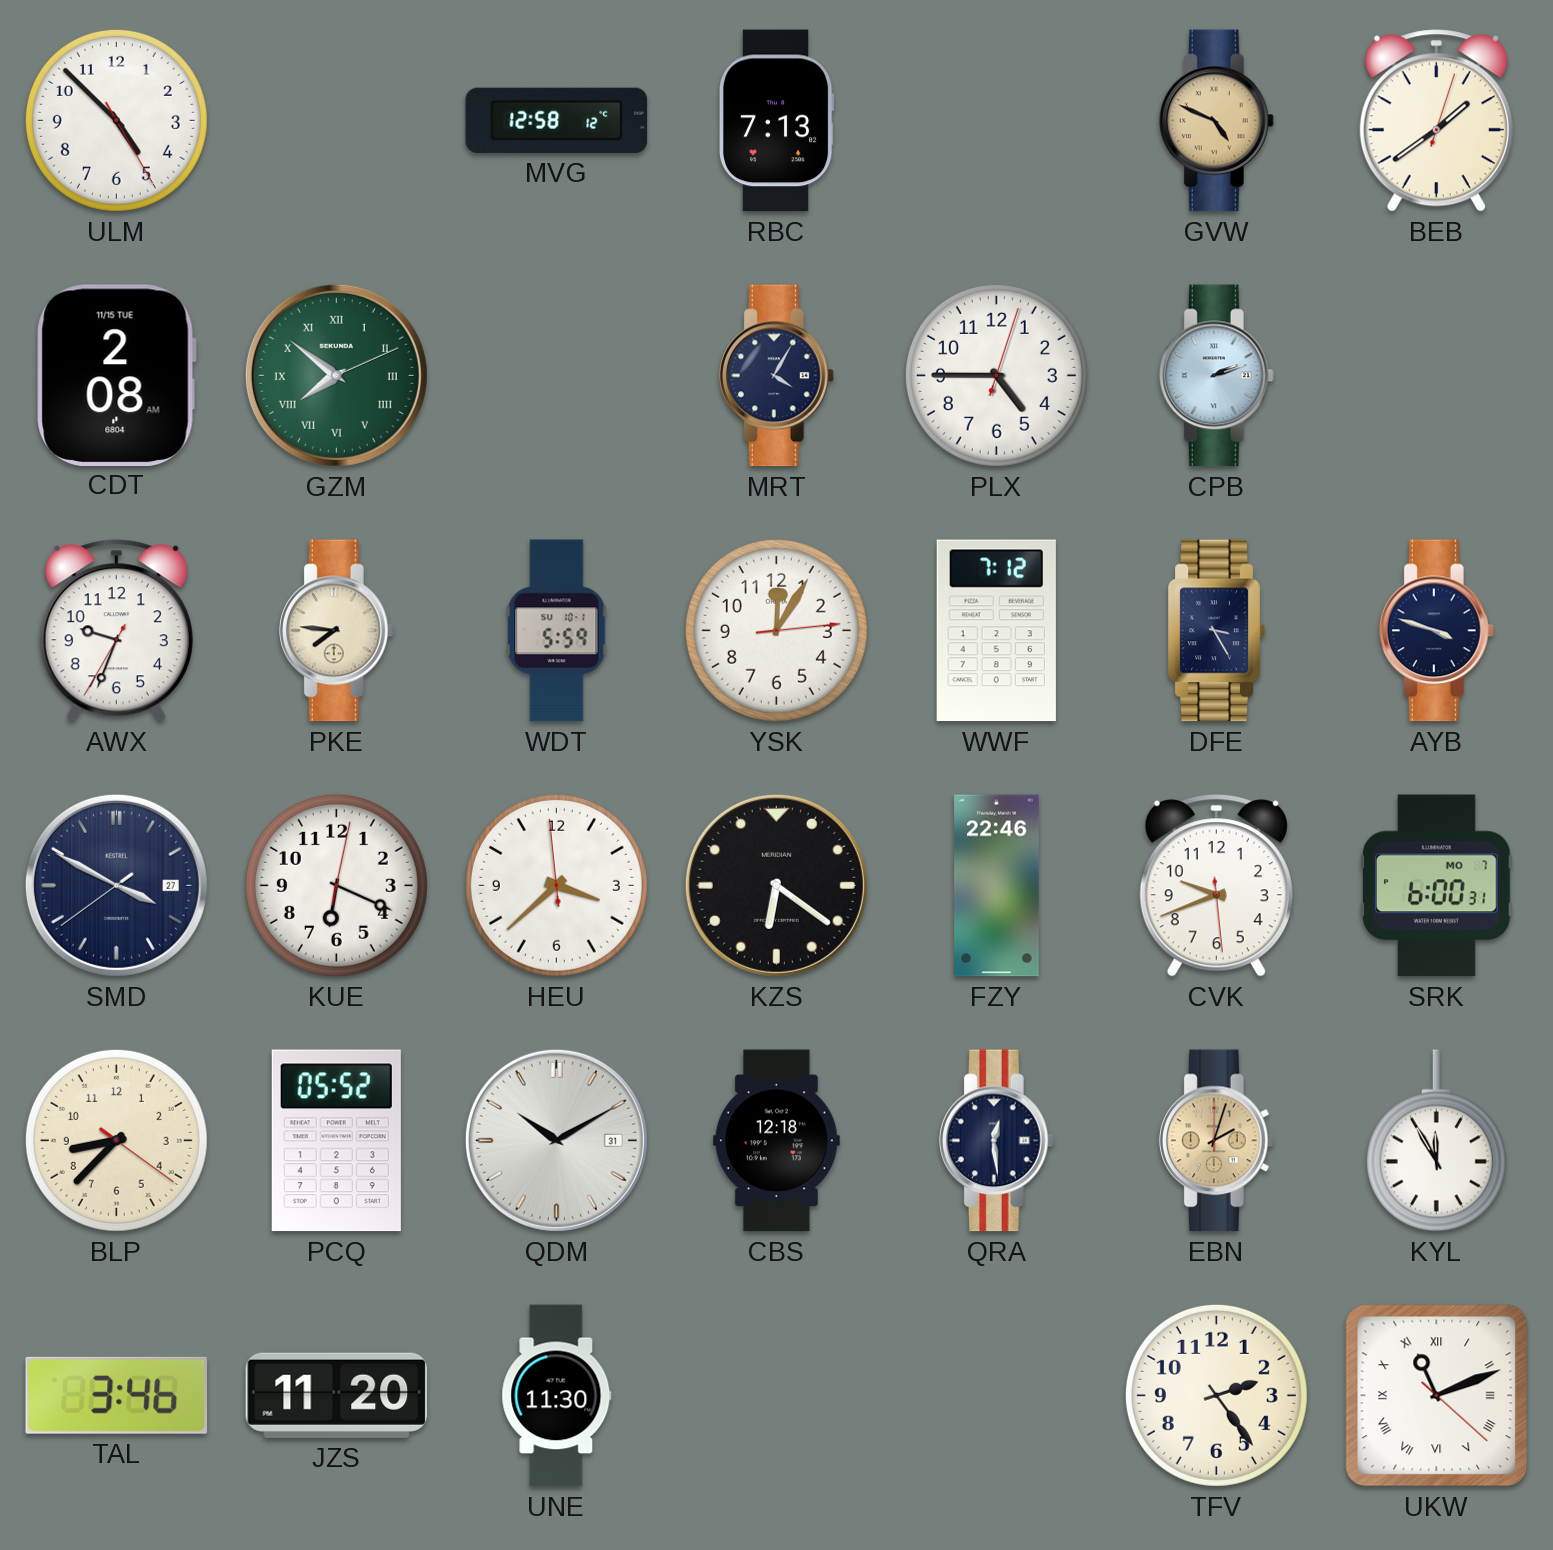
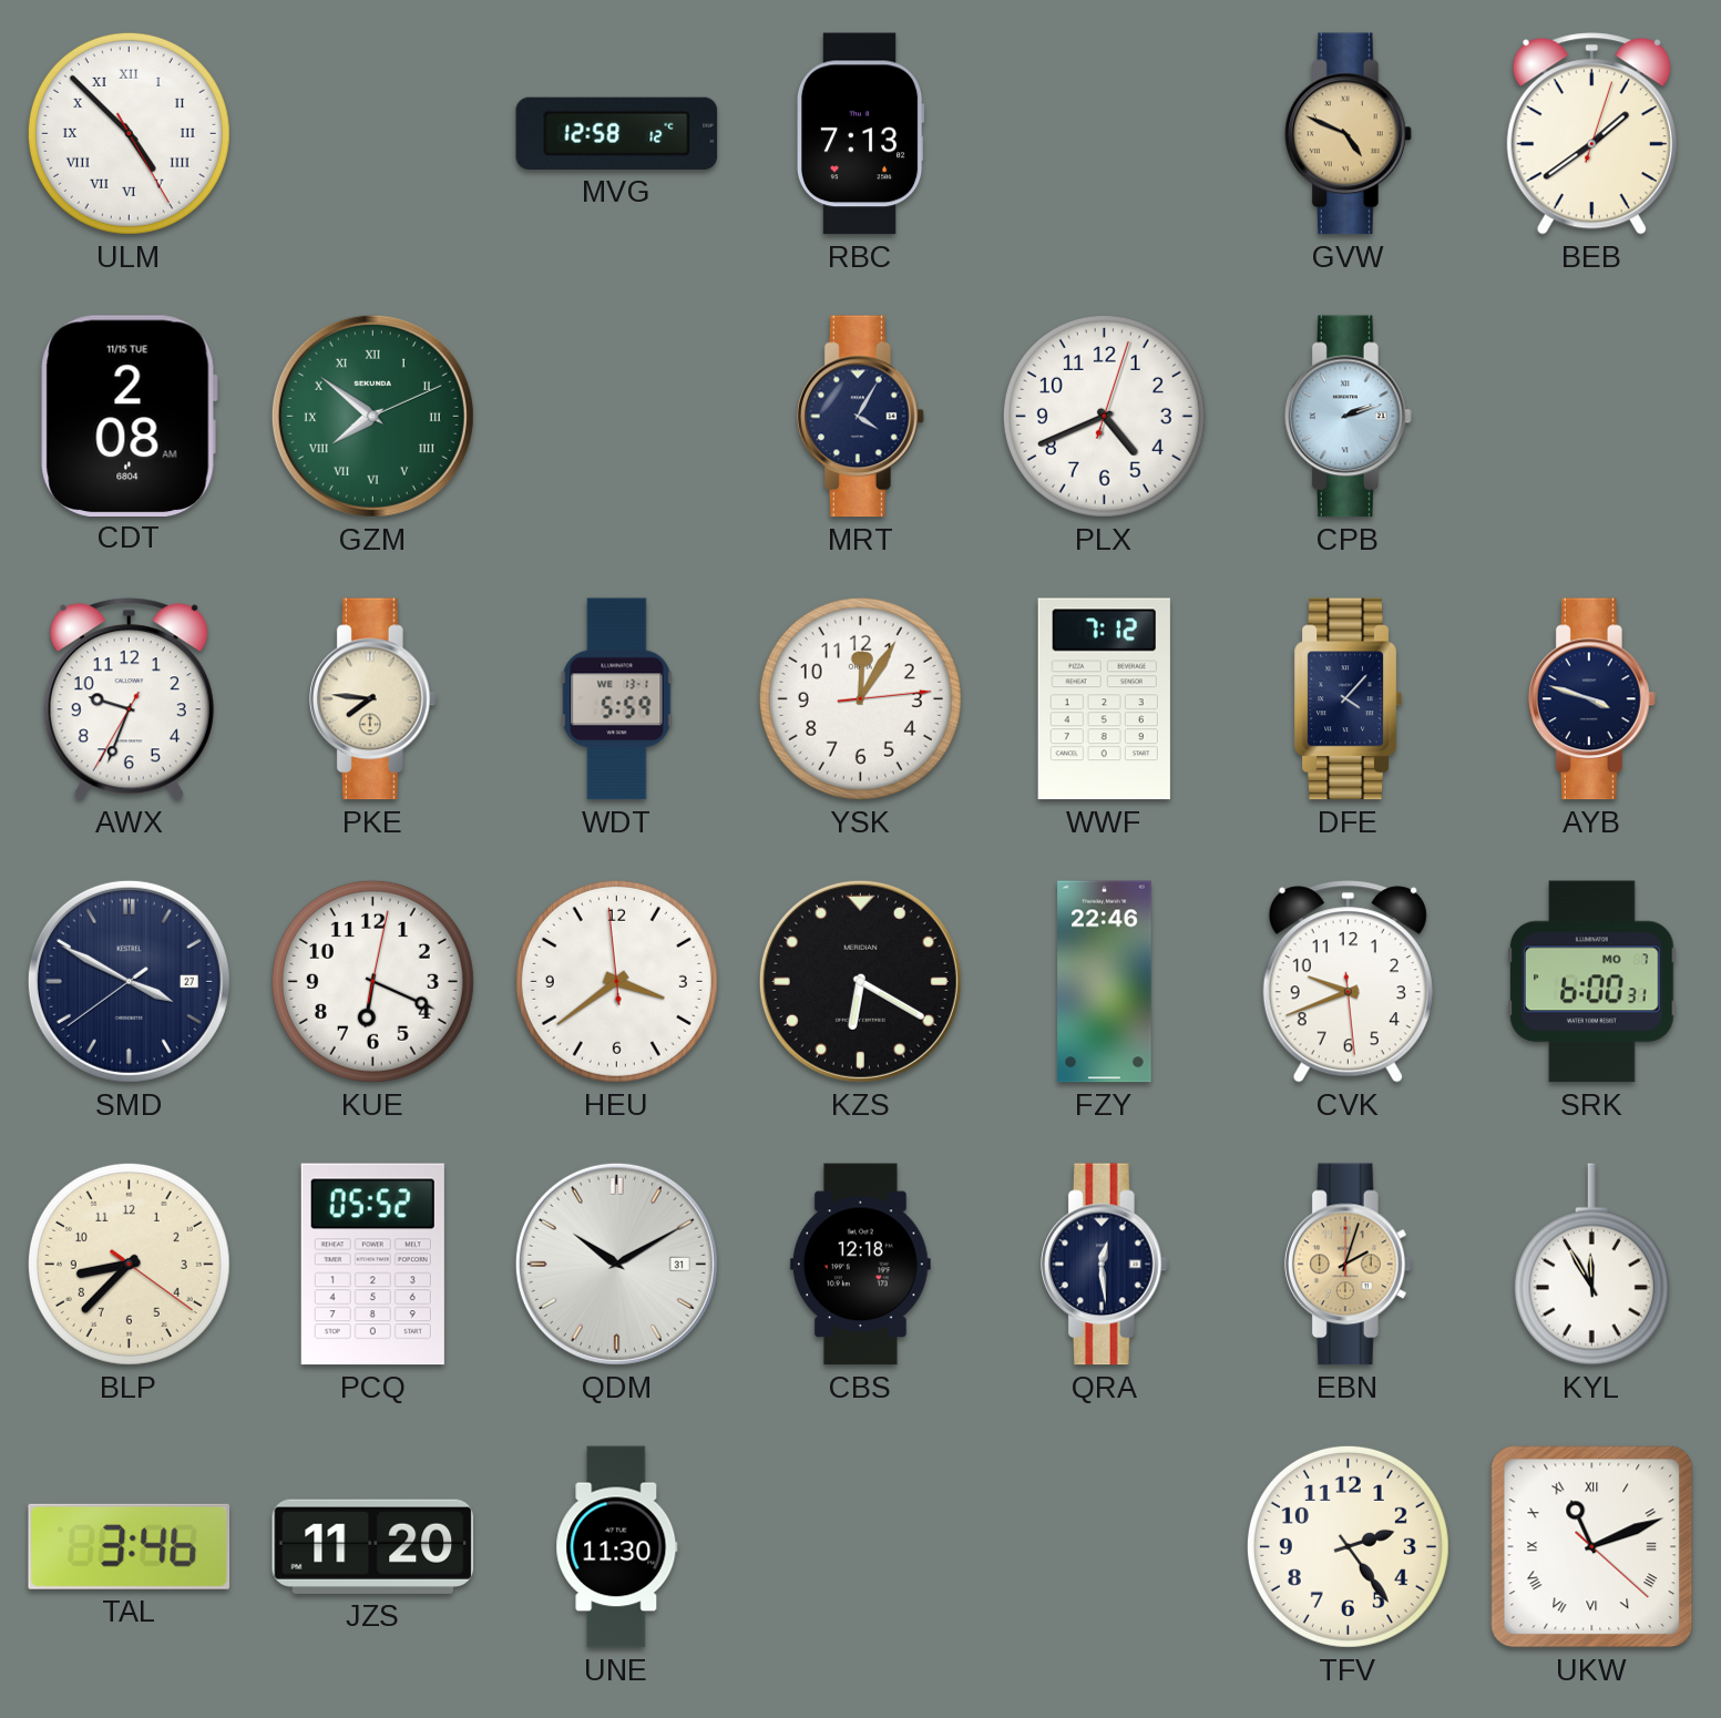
ULM numerals: Arabic -> Roman (129, 133)
PLX: 4:45 -> 4:41 (1104, 416)
WDT date: SU 10-1 -> WE 13-1 (617, 699)
DFE: 3:25 -> 4:07 (1348, 699)
HEU: 3:37 -> 3:38 (616, 981)
KZS: 6:21 -> 6:20 (860, 981)
